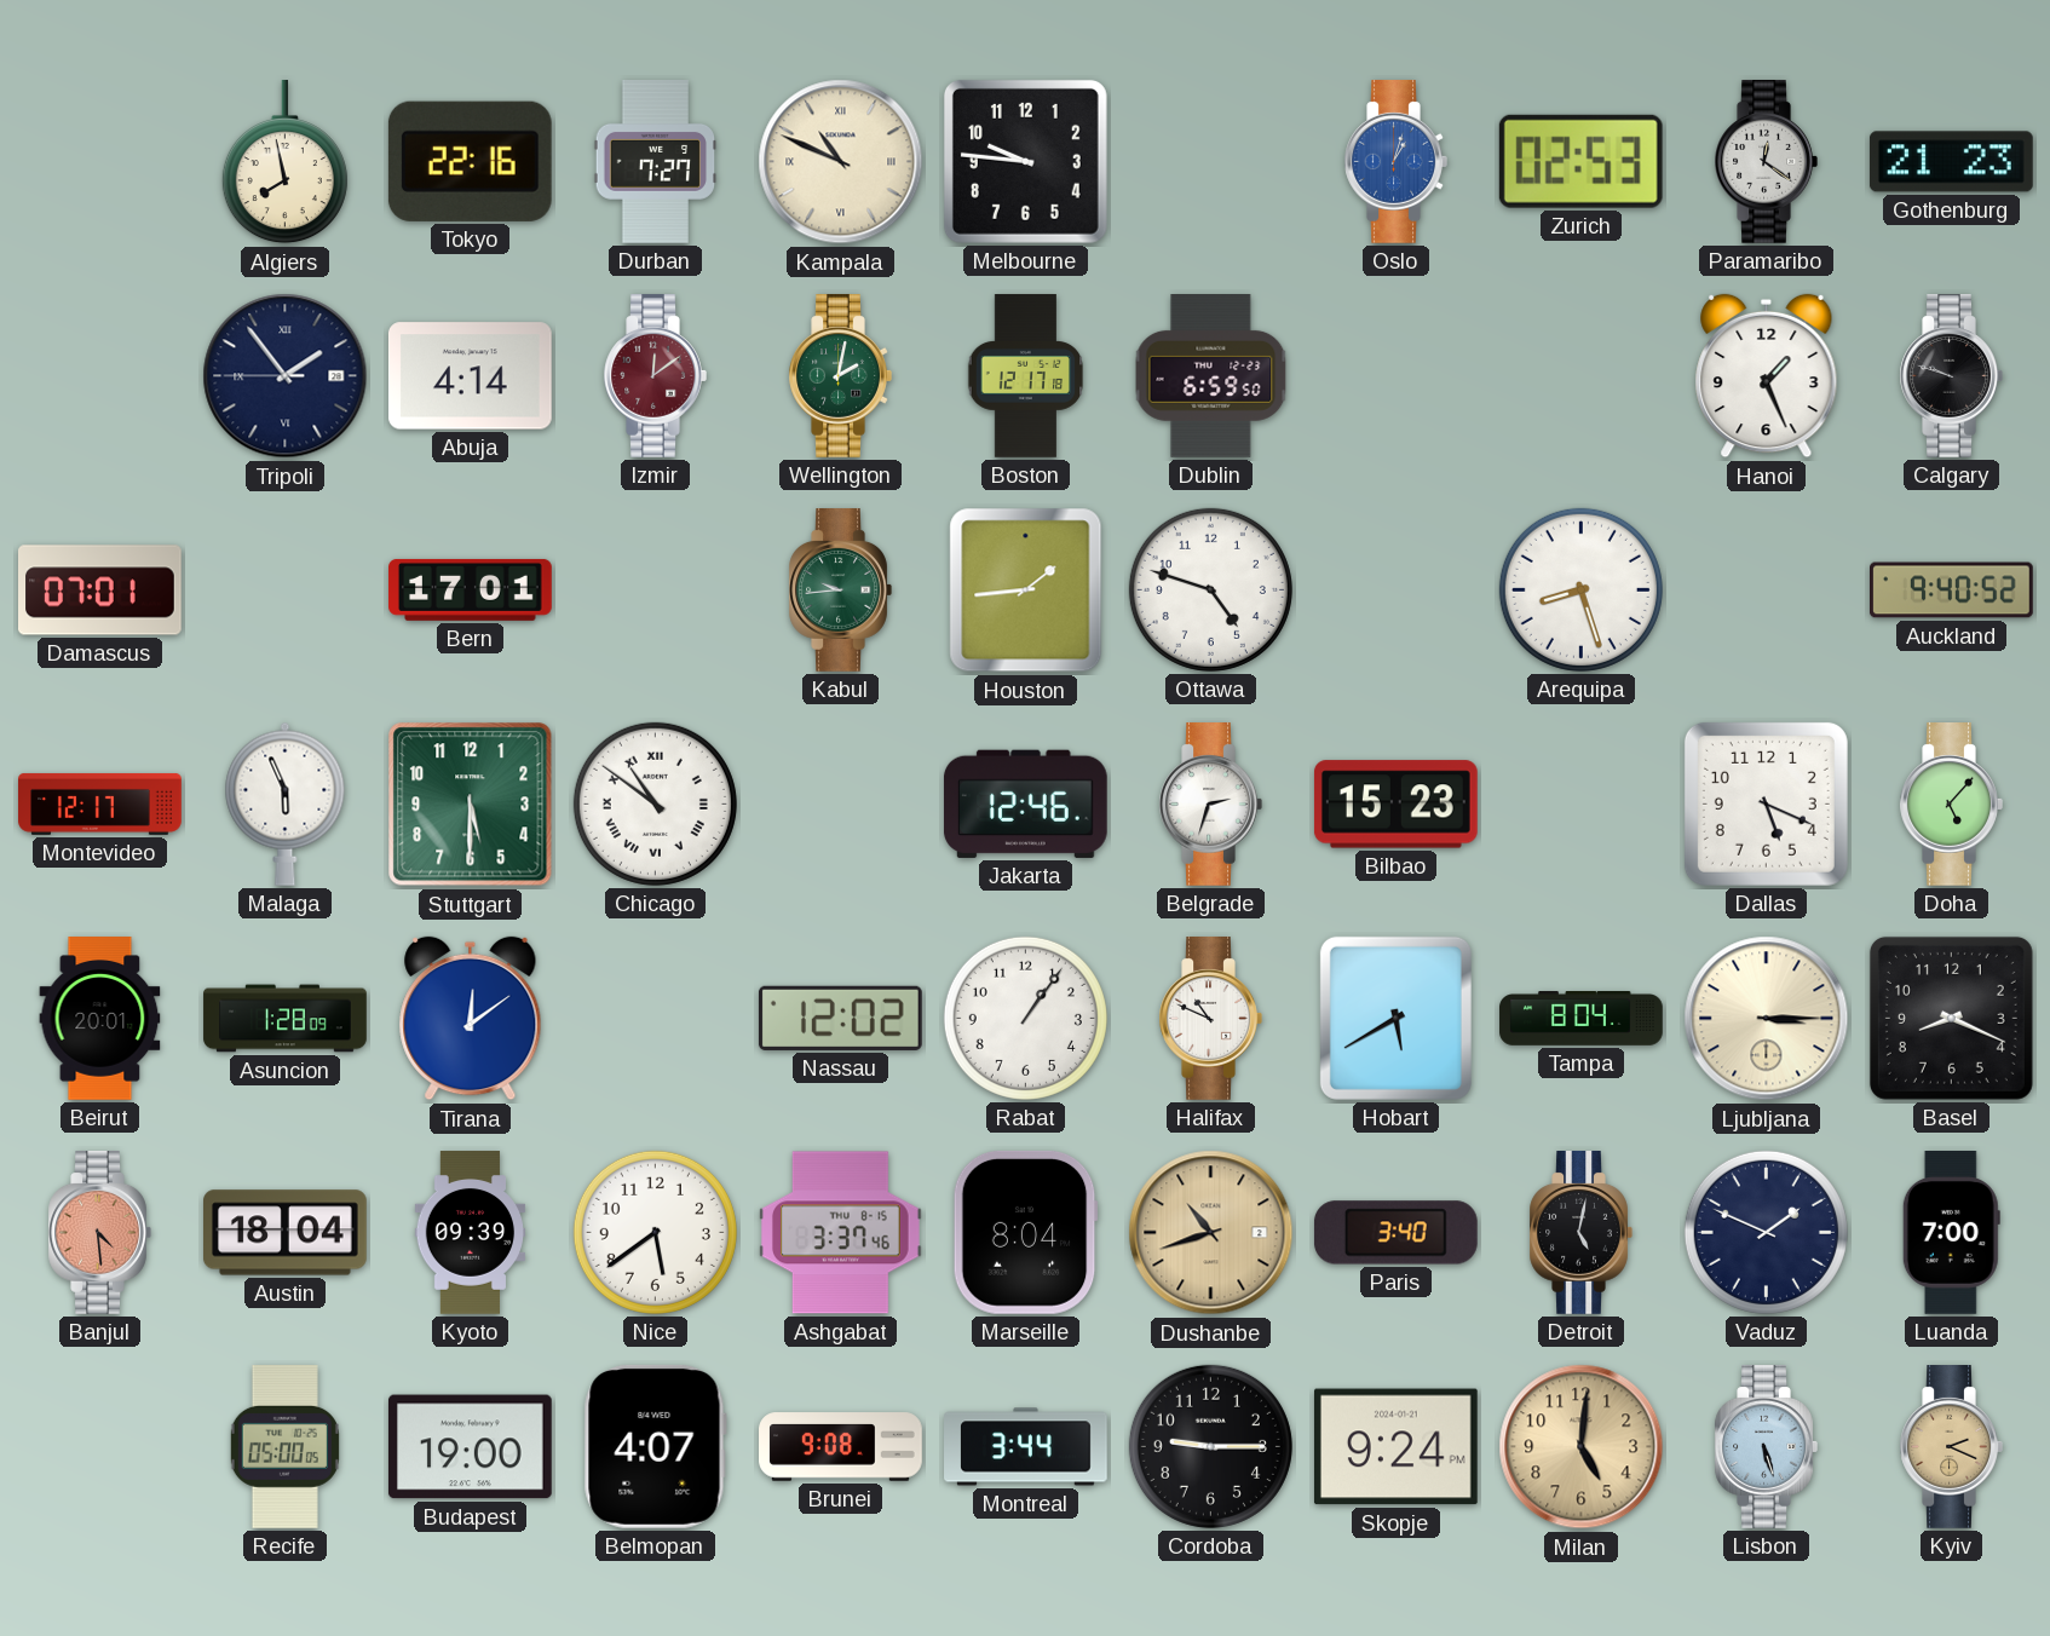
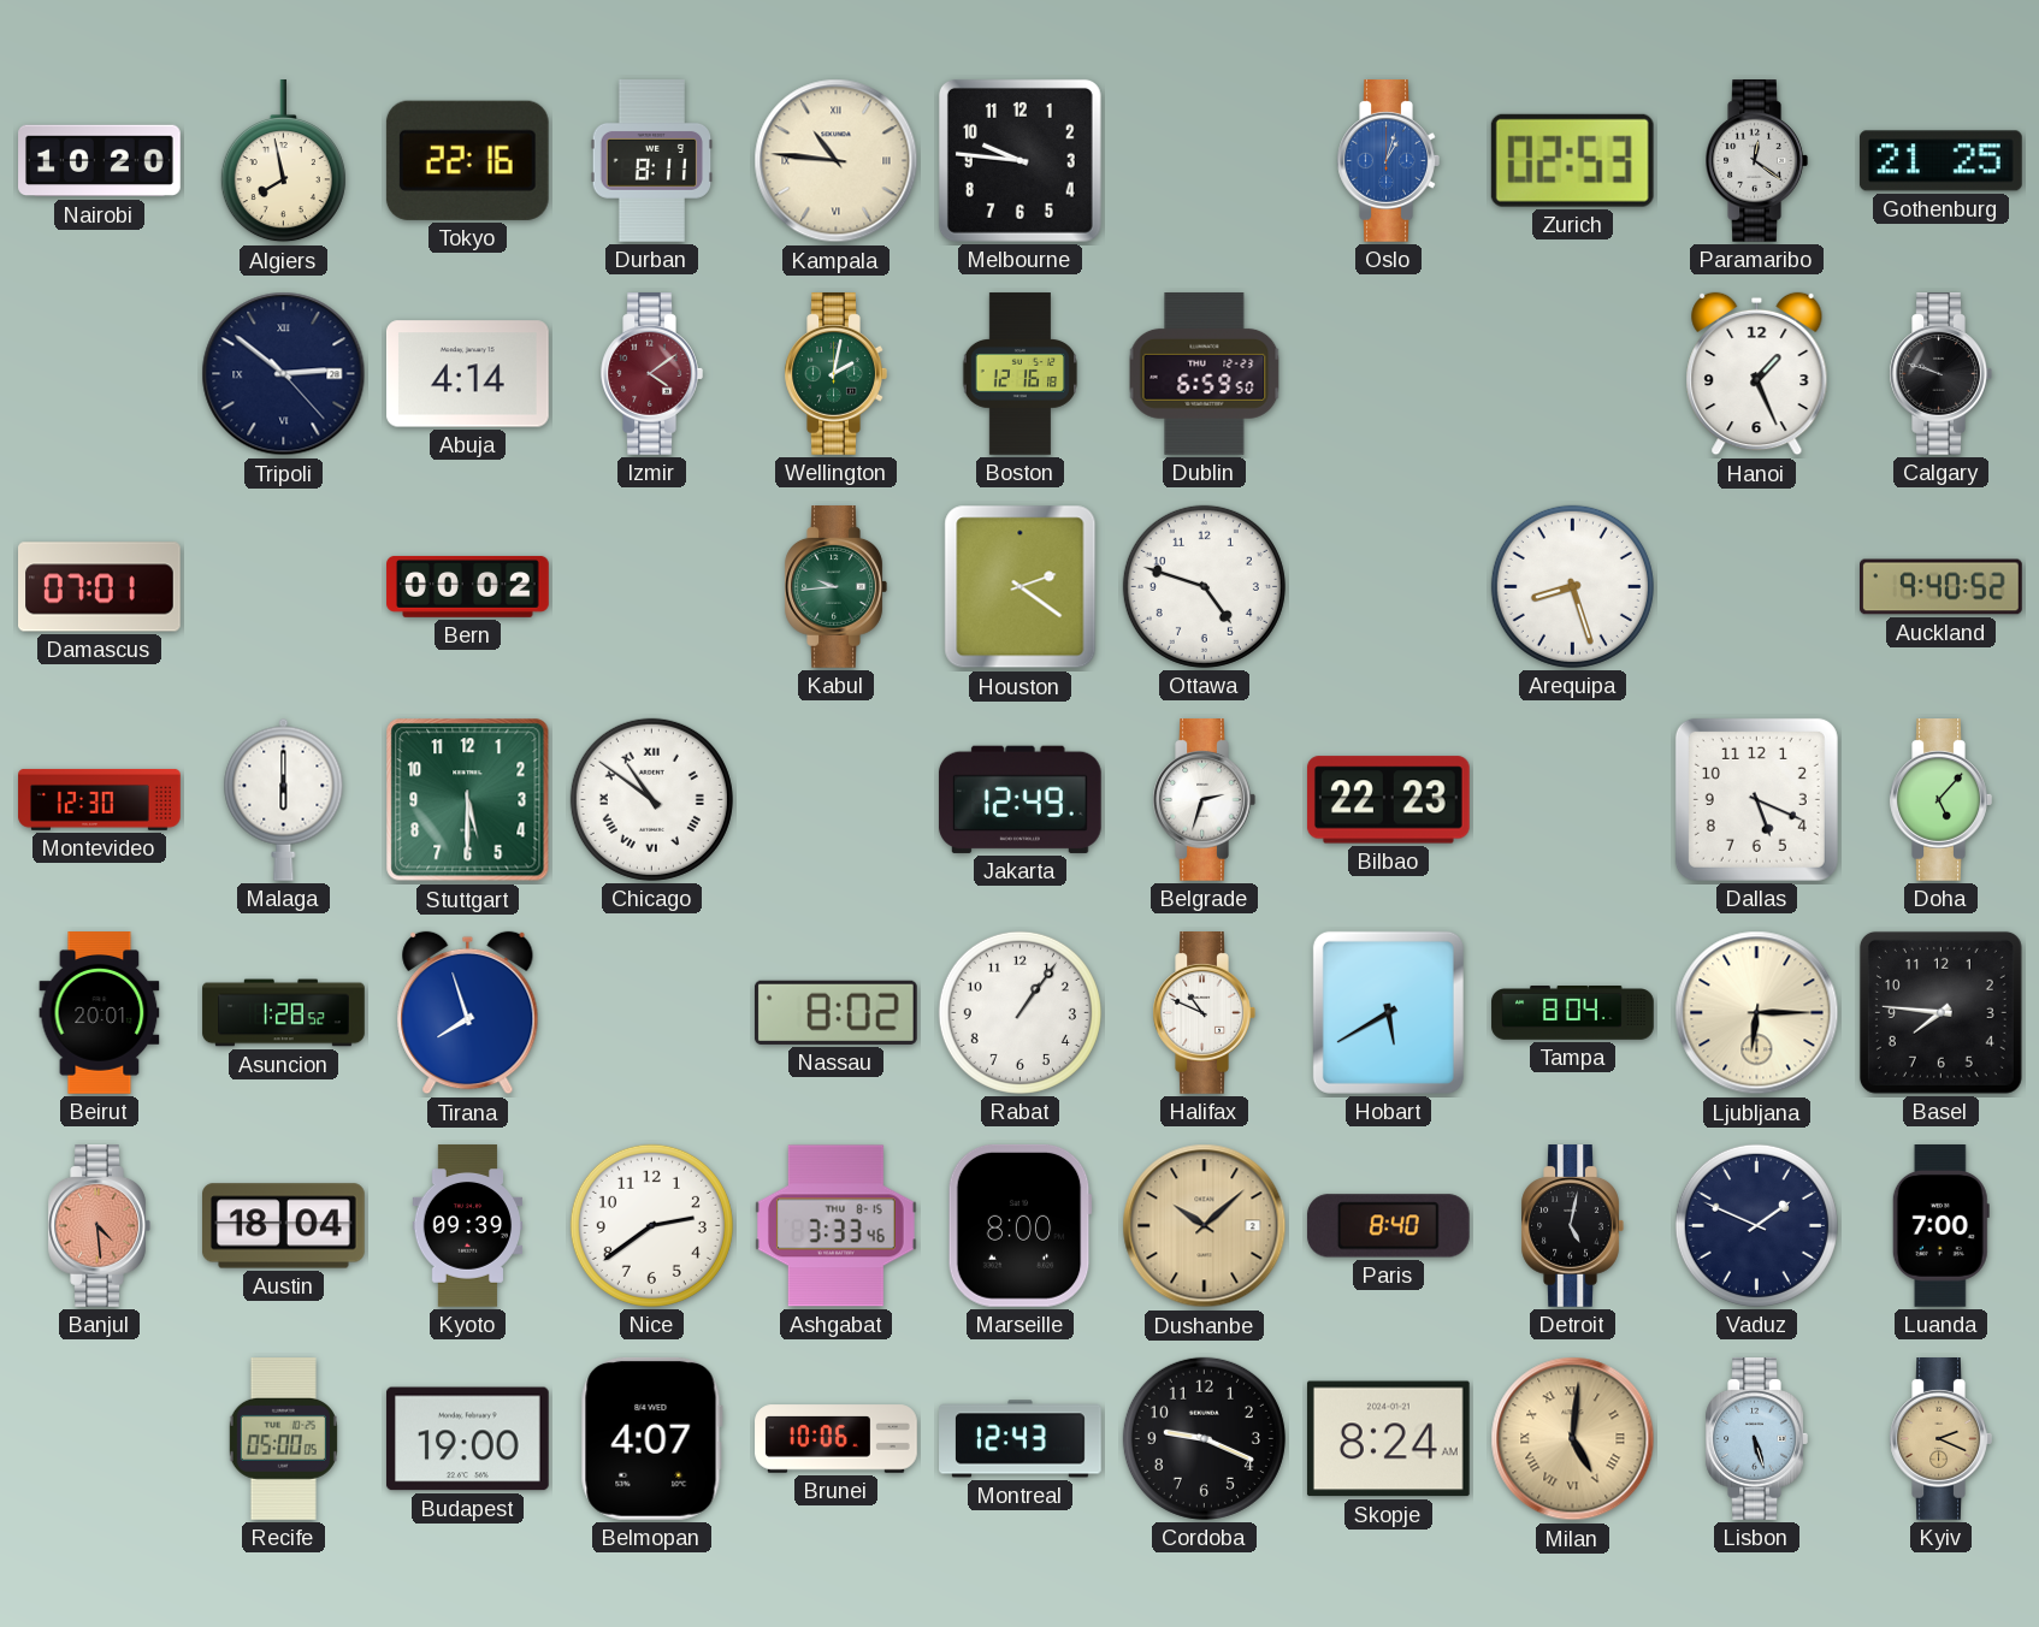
Nairobi: none -> 10:20 (100, 161)
Durban: 7:27 -> 8:11 (652, 161)
Kampala: 10:49 -> 10:46 (837, 161)
Gothenburg: 21:23 -> 21:25 (1940, 161)
Tripoli: 1:53 -> 2:51 (284, 374)
Izmir: 12:09 -> 4:09 (651, 374)
Boston: 12:17 -> 12:16 (1021, 374)
Bern: 17:01 -> 00:02 (468, 587)
Houston: 1:44 -> 2:21 (1021, 587)
Montevideo: 12:17 -> 12:30 (100, 799)
Malaga: 5:56 -> 6:00 (284, 799)
Jakarta: 12:46 -> 12:49 (1019, 799)
Bilbao: 15:23 -> 22:23 (1388, 800)
Asuncion: 1:28:09 -> 1:28:52 (284, 1013)
Tirana: 12:09 -> 7:57 (468, 1013)
Nassau: 12:02 -> 8:02 (835, 1012)
Ljubljana: 3:15 -> 6:15 (1757, 1013)
Basel: 8:19 -> 7:46 (1940, 1012)
Nice: 5:39 -> 2:39 (651, 1225)
Ashgabat: 3:37 -> 3:33 (837, 1226)
Marseille: 8:04 -> 8:00 (1019, 1225)
Dushanbe: 10:42 -> 10:08 (1205, 1226)
Paris: 3:40 -> 8:40 (1388, 1226)
Brunei: 9:08 -> 10:06 (837, 1439)
Montreal: 3:44 -> 12:43 (1021, 1439)
Cordoba: 9:15 -> 9:19 (1204, 1438)
Skopje: 9:24 -> 8:24 (1388, 1439)
Milan numerals: Arabic -> Roman (1573, 1439)
